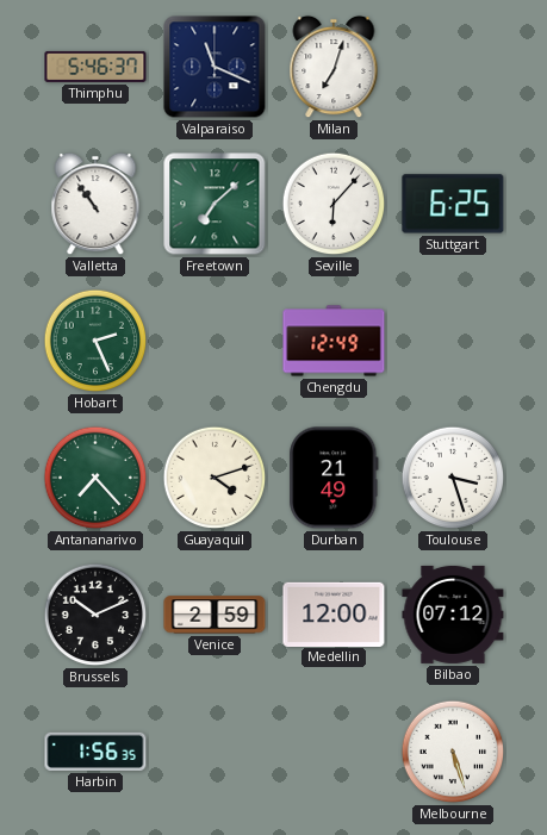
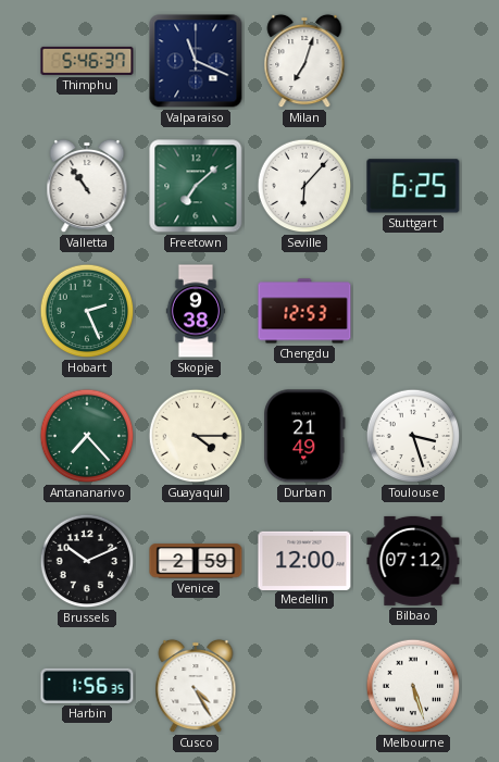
Skopje: none -> 9:38 (196, 311)
Chengdu: 12:49 -> 12:53 (304, 311)
Guayaquil: 4:12 -> 4:15 (196, 436)
Cusco: none -> 4:25 (196, 686)
